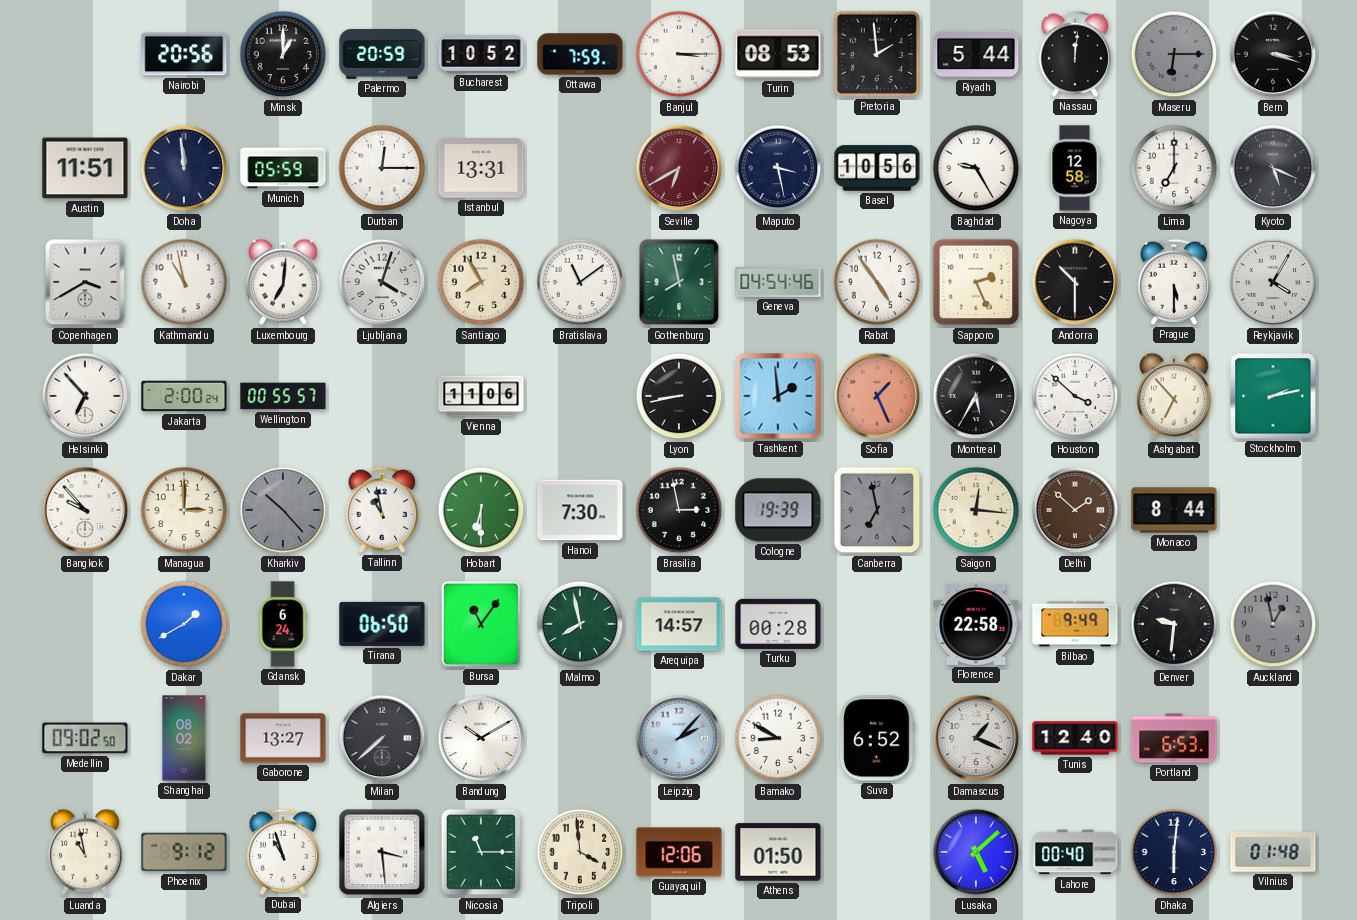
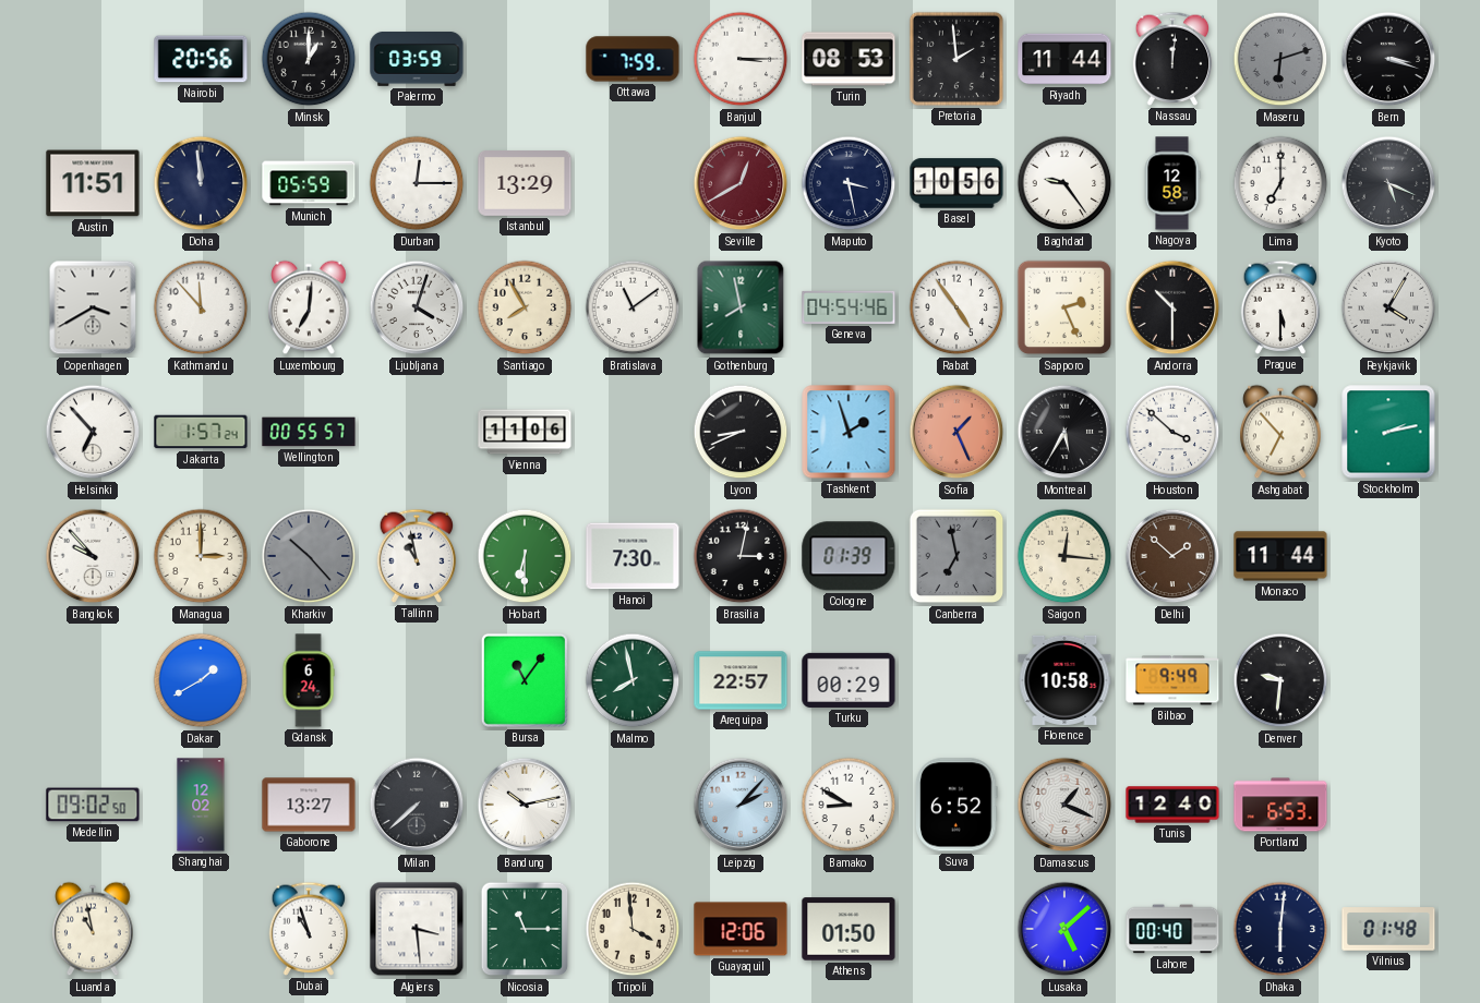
Palermo: 20:59 -> 03:59 (417, 59)
Bucharest: 10:52 -> none (481, 54)
Riyadh: 5:44 -> 11:44 (1064, 59)
Maseru: 6:15 -> 6:12 (1280, 59)
Istanbul: 13:31 -> 13:29 (525, 184)
Seville: 6:40 -> 12:40 (741, 183)
Baghdad: 9:25 -> 9:24 (1064, 183)
Kathmandu: 10:58 -> 11:53 (201, 307)
Jakarta: 2:00 -> 1:57 (201, 432)
Lyon: 8:43 -> 8:41 (741, 432)
Tashkent: 1:59 -> 1:57 (849, 432)
Brasilia: 2:58 -> 3:02 (741, 556)
Cologne: 19:39 -> 01:39 (849, 556)
Monaco: 8:44 -> 11:44 (1280, 556)
Tirana: 06:50 -> none (382, 624)
Arequipa: 14:57 -> 22:57 (741, 680)
Turku: 00:28 -> 00:29 (849, 680)
Florence: 22:58 -> 10:58 (1064, 680)
Auckland: 12:58 -> none (1273, 624)
Shanghai: 08:02 -> 12:02 (201, 805)
Bandung: 10:10 -> 10:13 (525, 805)
Phoenix: 9:12 -> none (184, 852)
